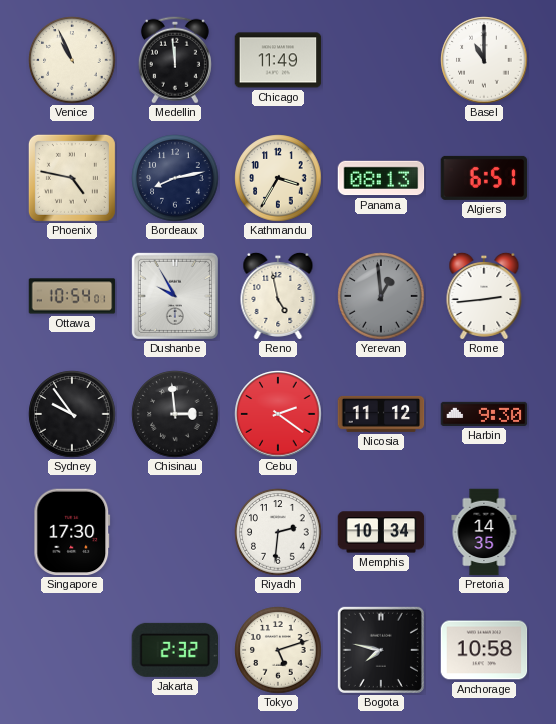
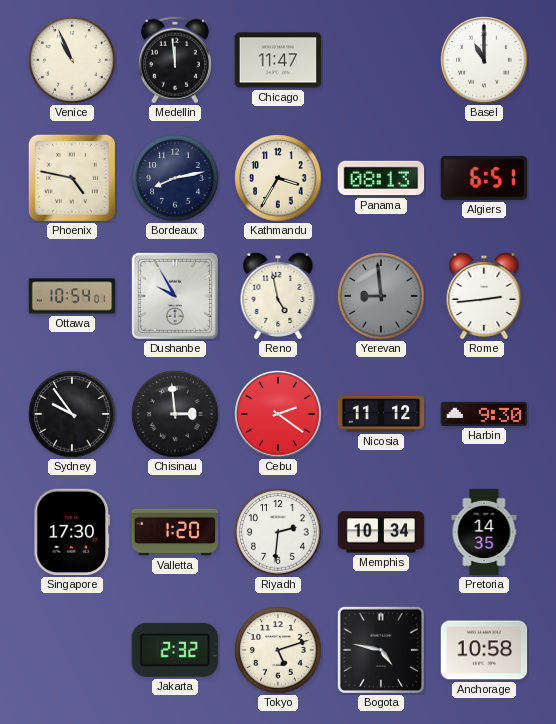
Chicago: 11:49 -> 11:47 (278, 60)
Yerevan: 12:59 -> 8:59 (381, 296)
Valletta: none -> 1:20 (175, 532)
Bogota: 7:47 -> 4:47 (381, 650)
